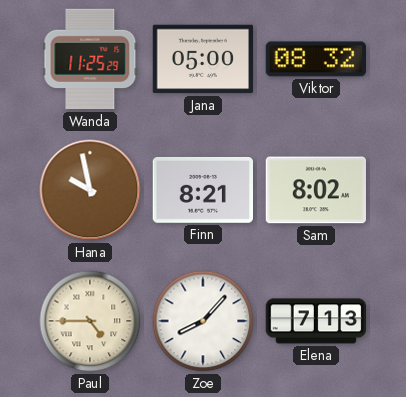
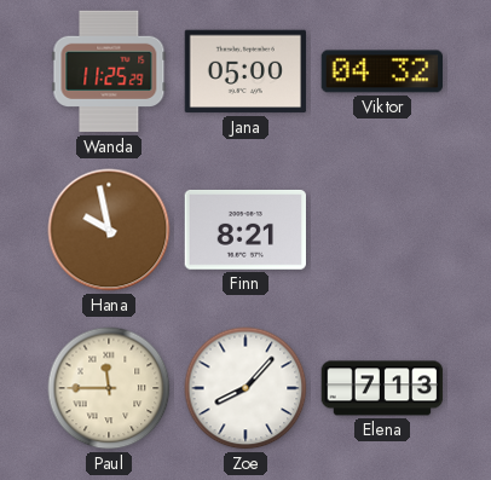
Viktor: 08:32 -> 04:32 (382, 71)
Sam: 8:02 -> none (315, 190)
Paul: 4:45 -> 11:45 (109, 388)
